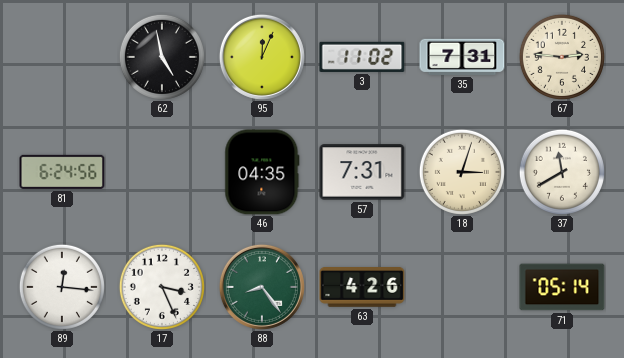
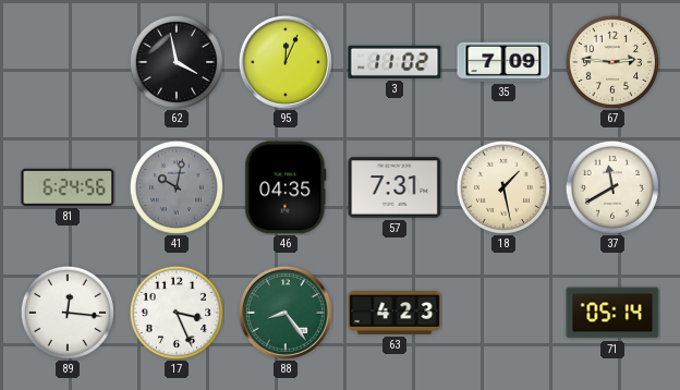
62: 4:58 -> 3:58 (177, 62)
35: 7:31 -> 7:09 (503, 62)
41: none -> 10:02 (177, 187)
18: 3:03 -> 1:28 (503, 187)
63: 4:26 -> 4:23 (394, 314)
